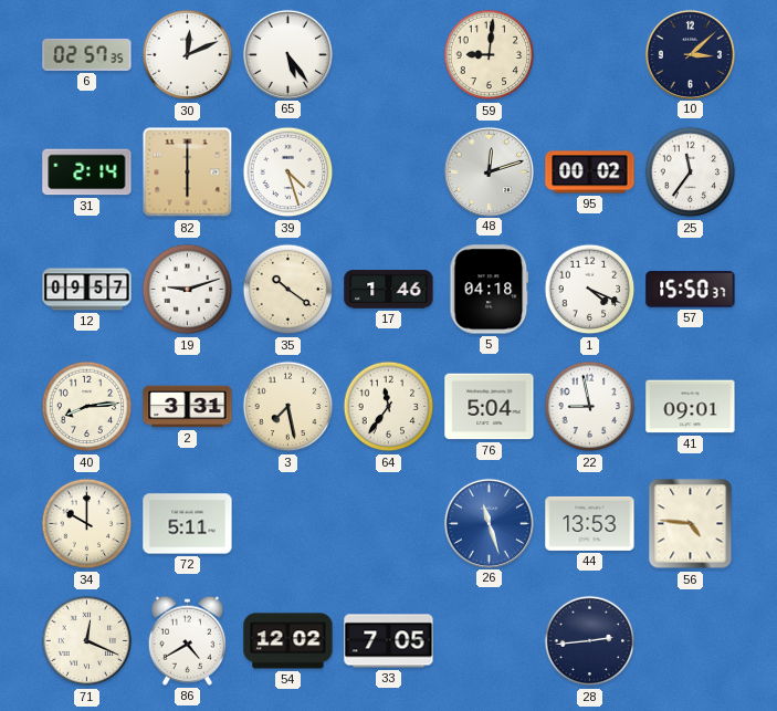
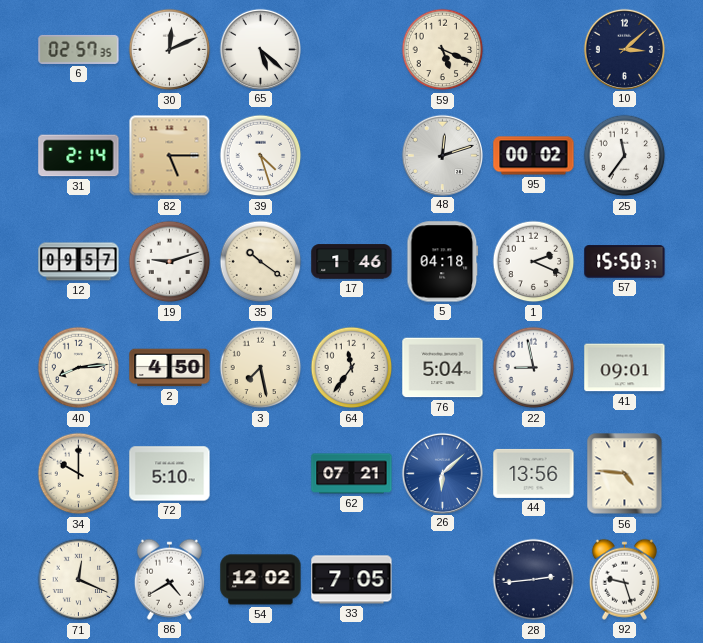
65: 5:24 -> 5:22 (260, 49)
59: 9:01 -> 5:19 (443, 50)
82: 6:00 -> 5:15 (170, 156)
1: 4:19 -> 2:19 (534, 262)
2: 3:31 -> 4:50 (170, 368)
72: 5:11 -> 5:10 (170, 474)
62: none -> 07:21 (352, 474)
26: 11:27 -> 6:08 (442, 473)
44: 13:53 -> 13:56 (534, 473)
92: none -> 9:27 (624, 579)
